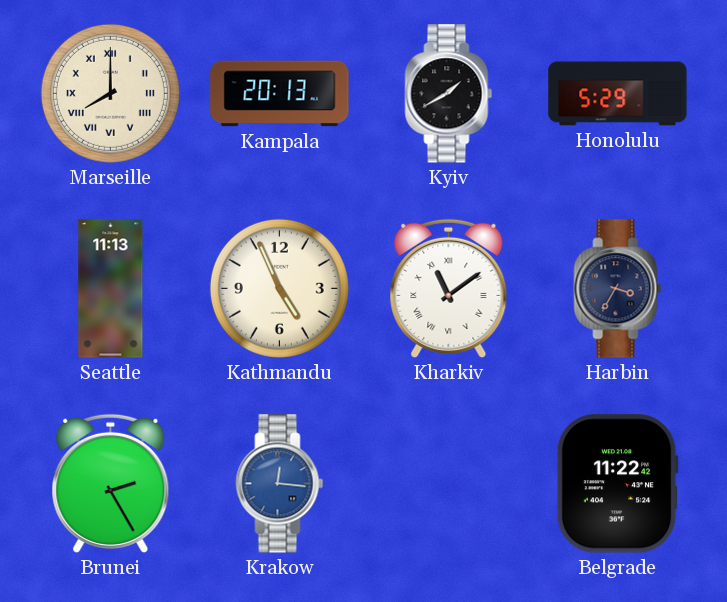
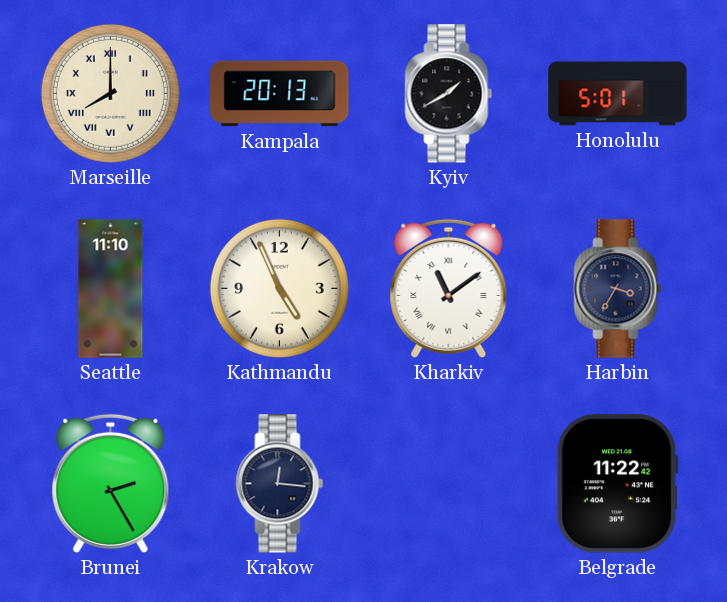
Honolulu: 5:29 -> 5:01 (618, 94)
Seattle: 11:13 -> 11:10 (111, 289)
Krakow dial: blue -> navy (280, 484)
